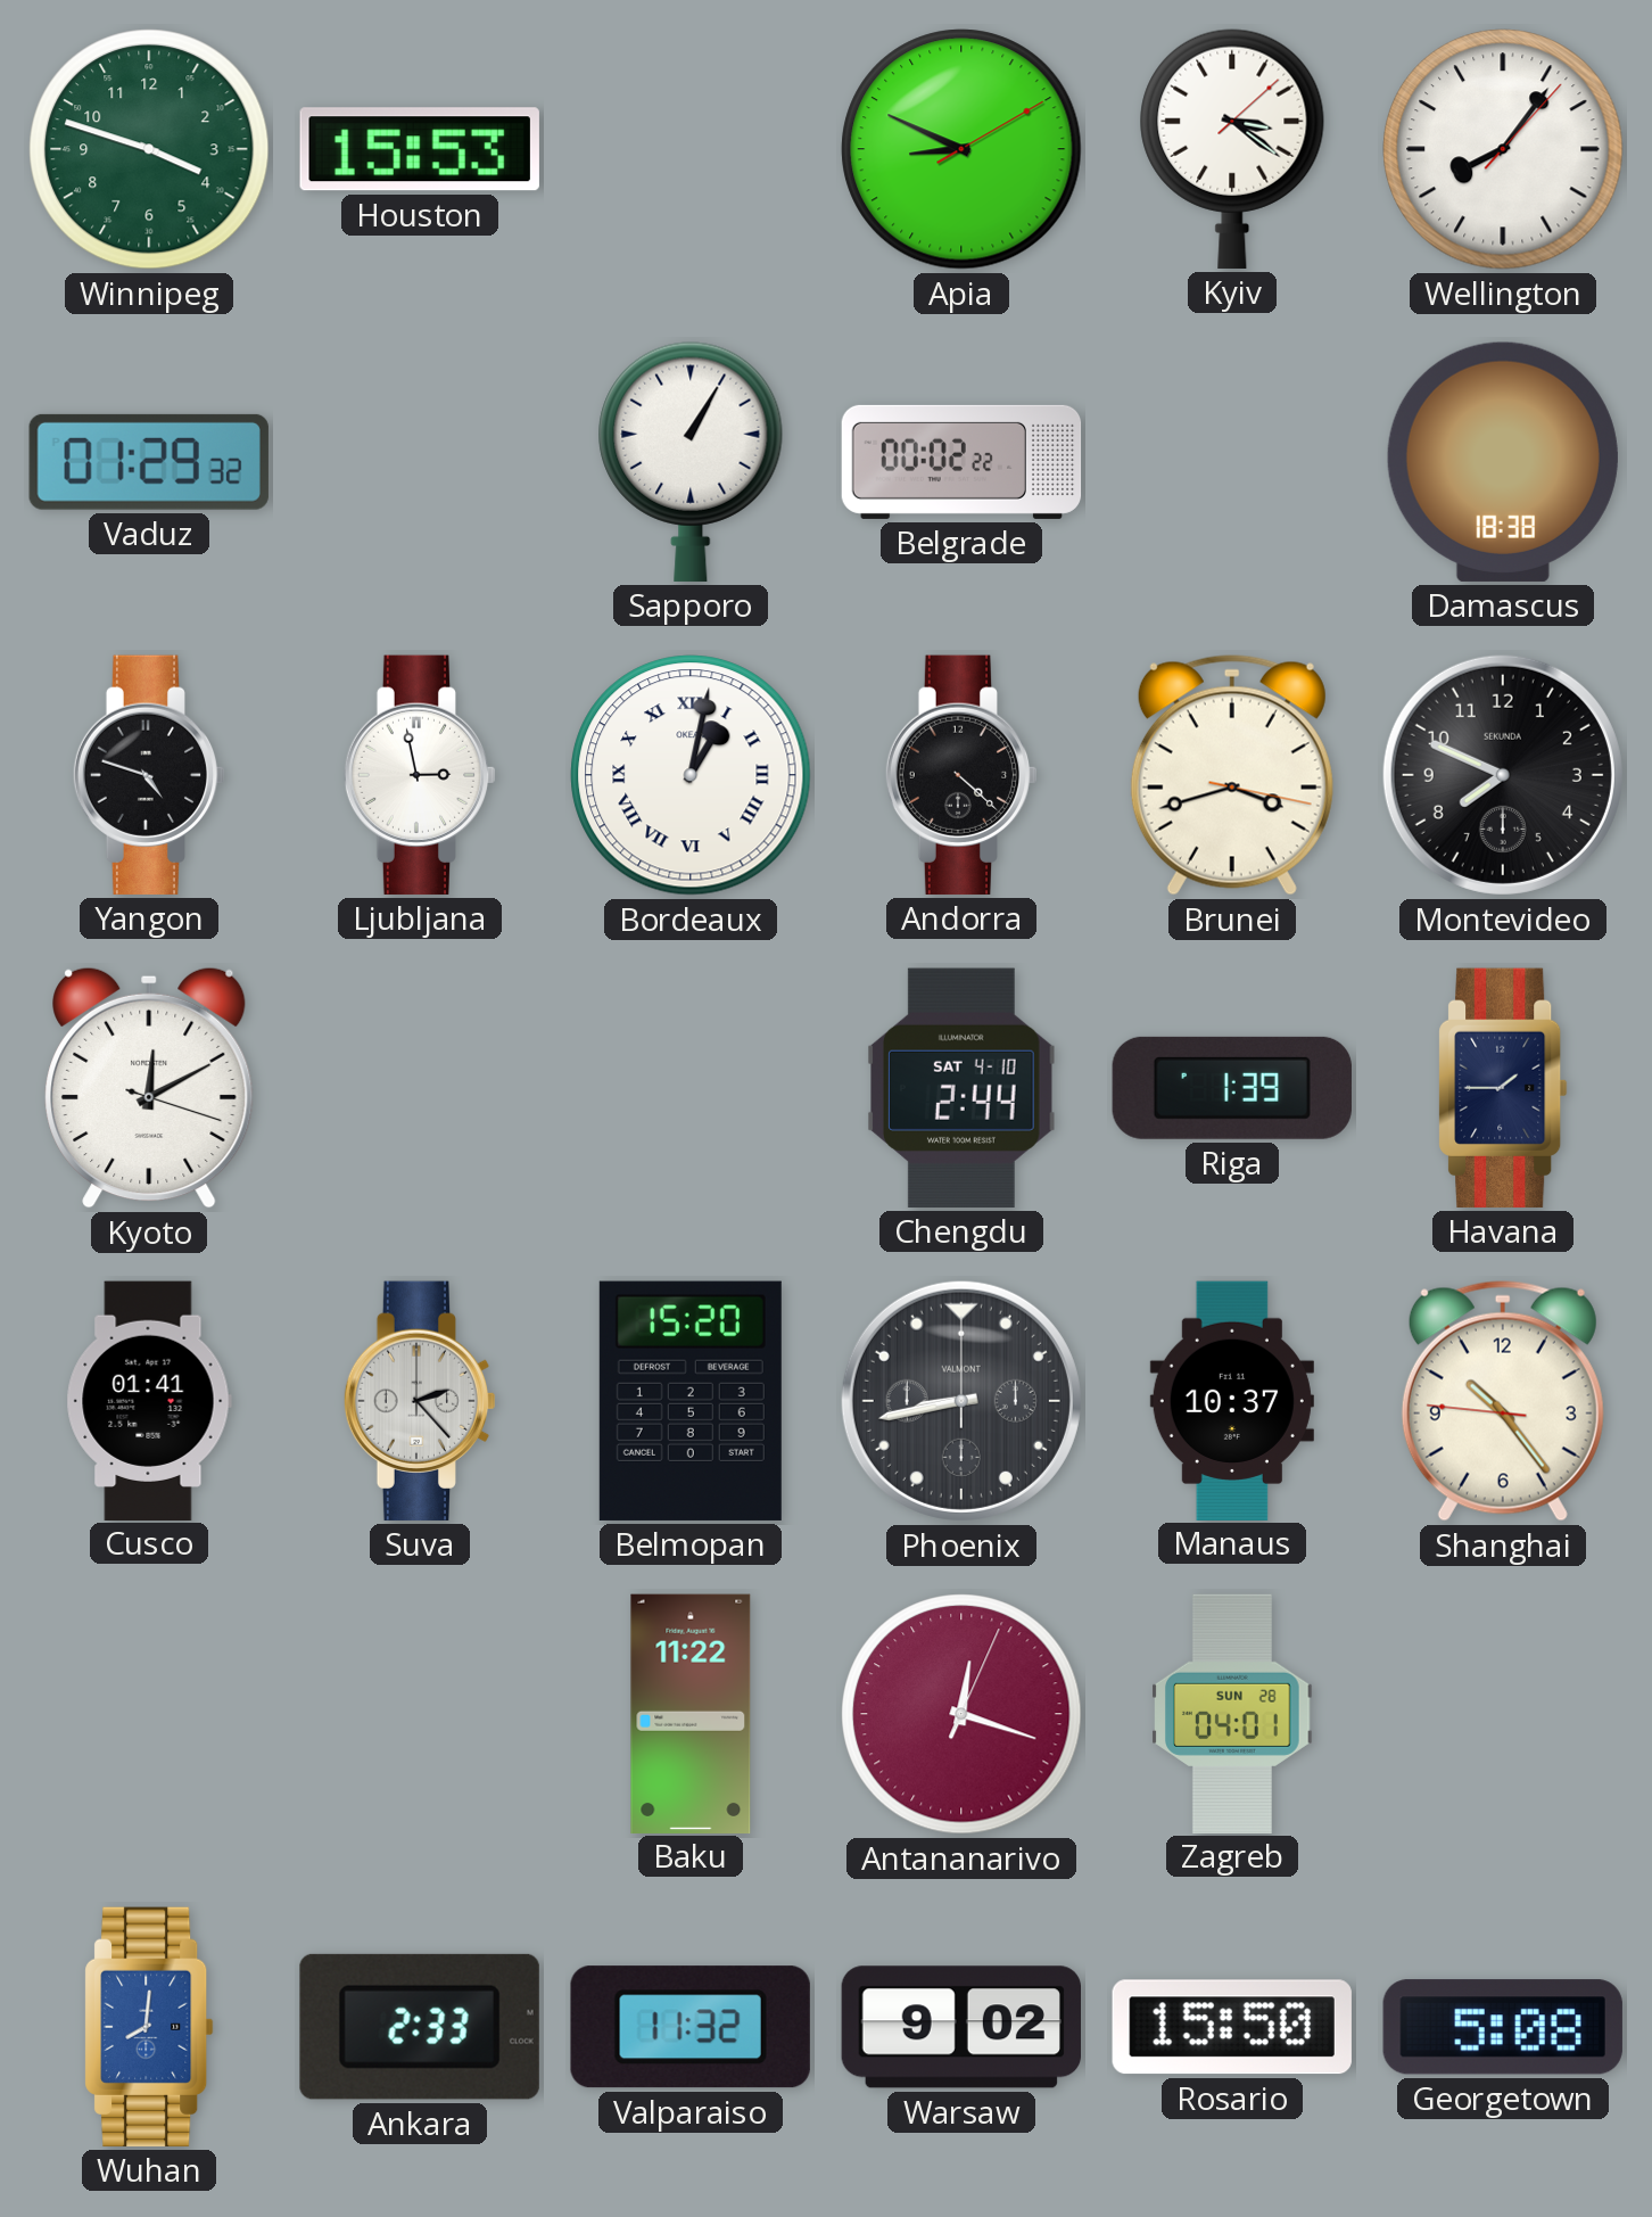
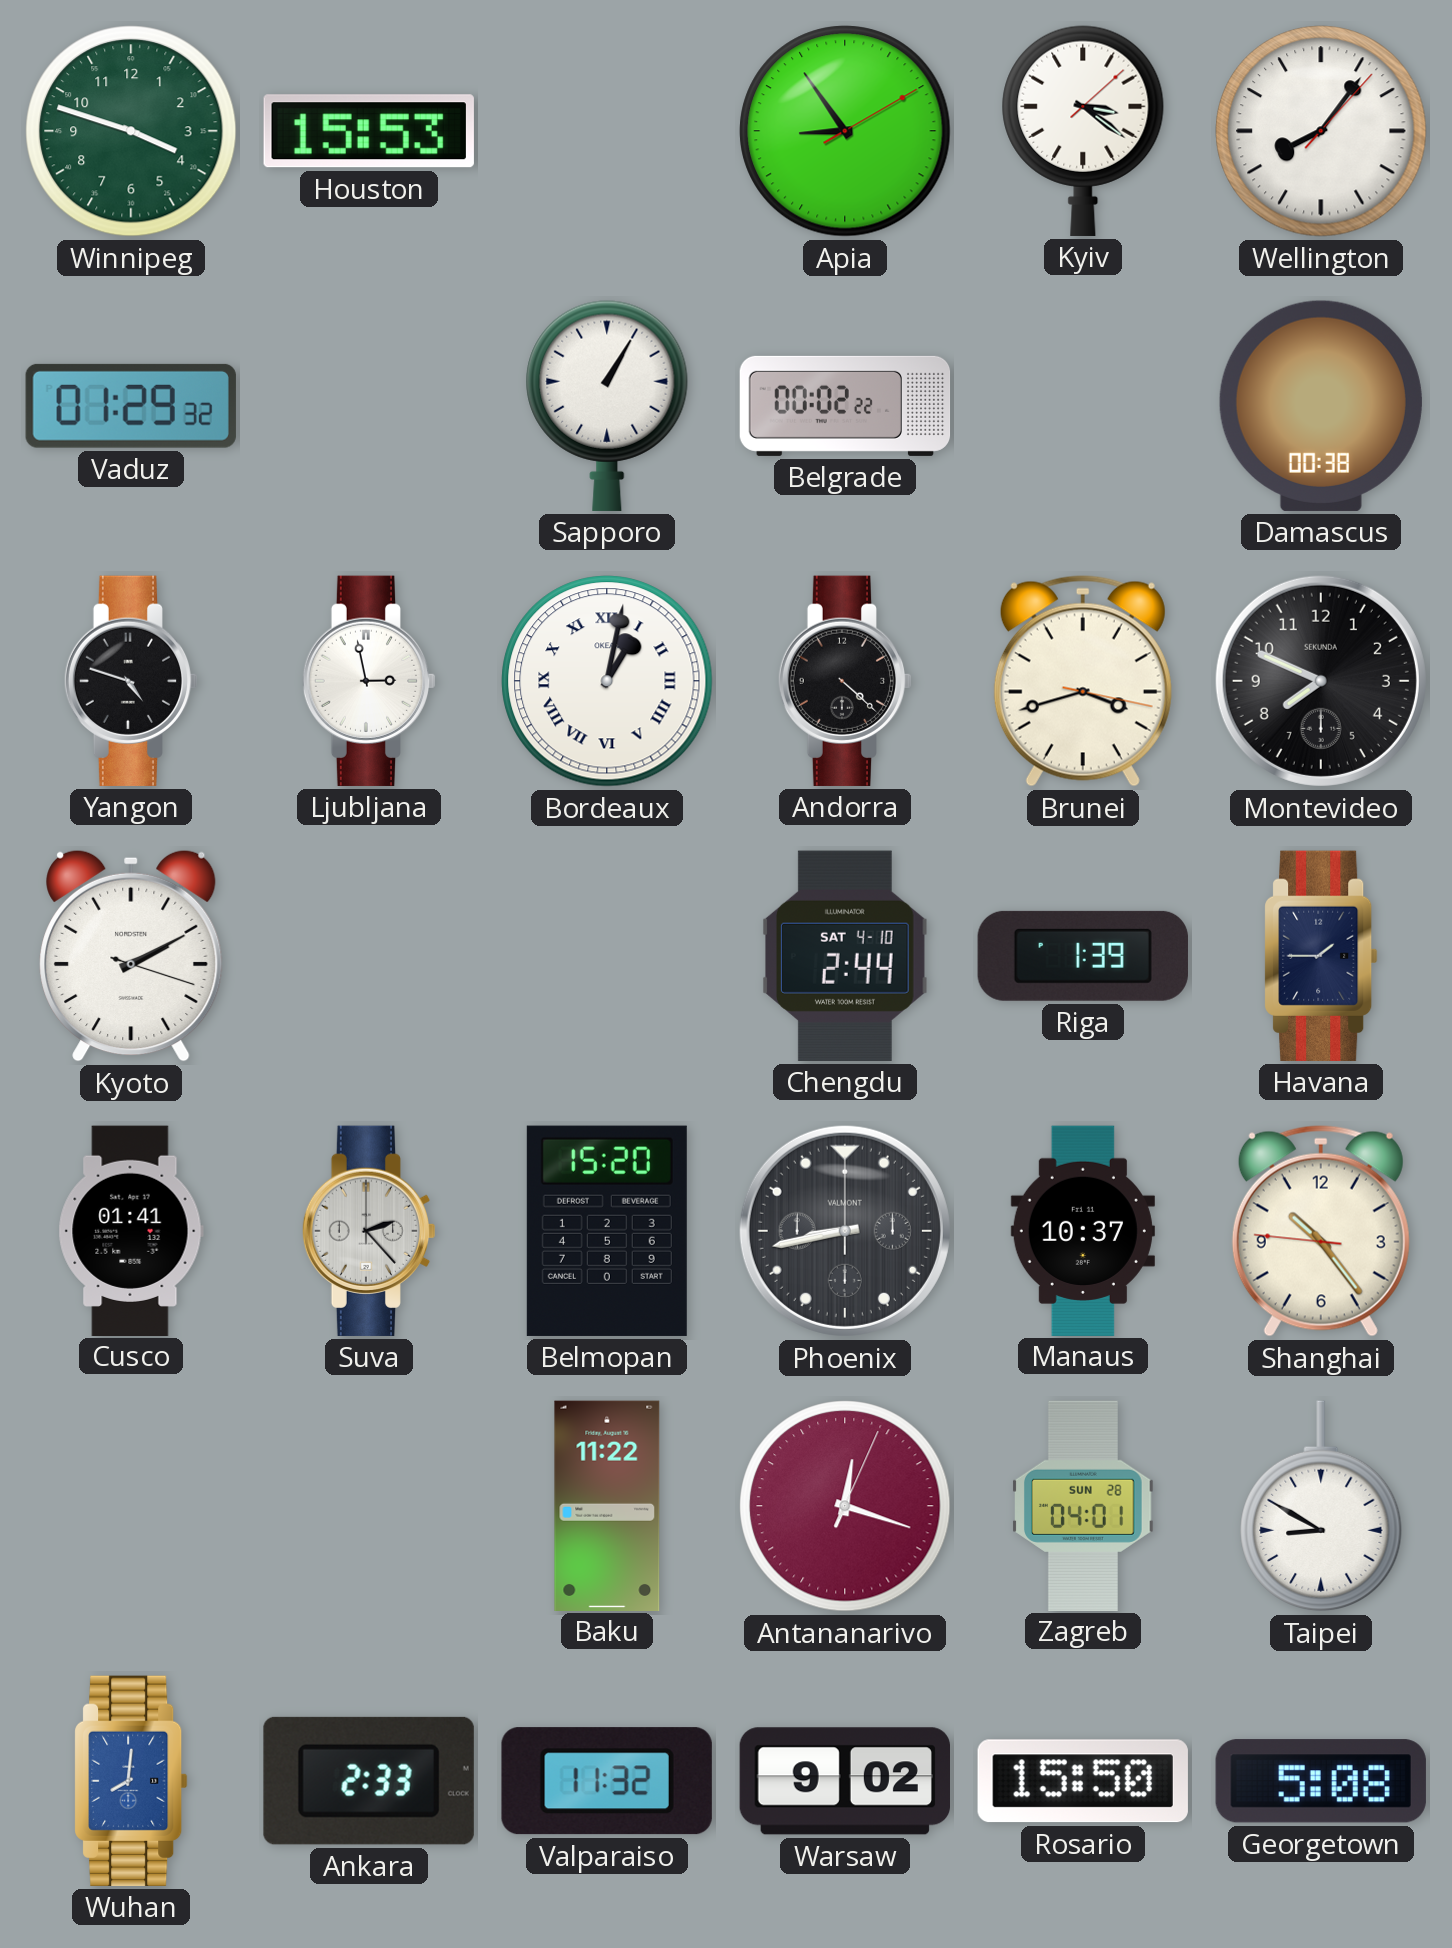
Apia: 8:49 -> 8:54 (845, 131)
Damascus: 18:38 -> 00:38 (1321, 406)
Kyoto: 12:10 -> 2:10 (131, 956)
Taipei: none -> 8:50 (1321, 1506)
